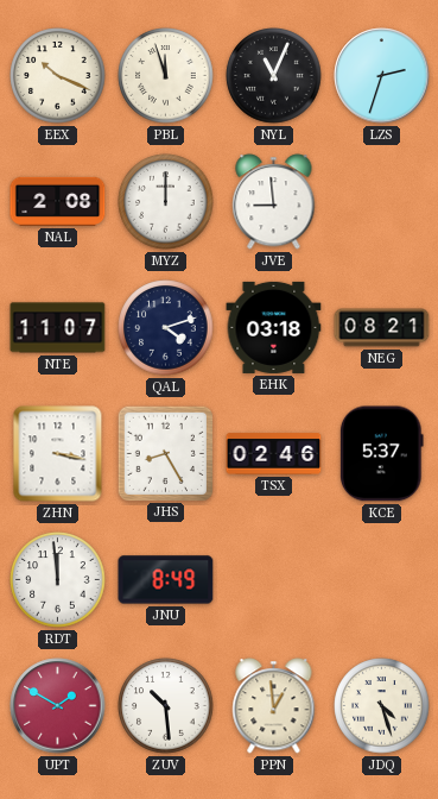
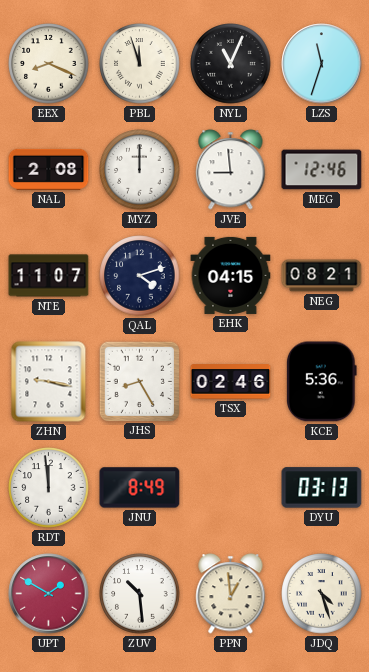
EEX: 10:19 -> 8:19 (49, 64)
LZS: 2:33 -> 11:33 (322, 64)
MEG: none -> 12:46 (322, 170)
EHK: 03:18 -> 04:15 (231, 275)
ZHN: 3:17 -> 9:17 (49, 382)
KCE: 5:37 -> 5:36 (321, 382)
DYU: none -> 03:13 (322, 488)
